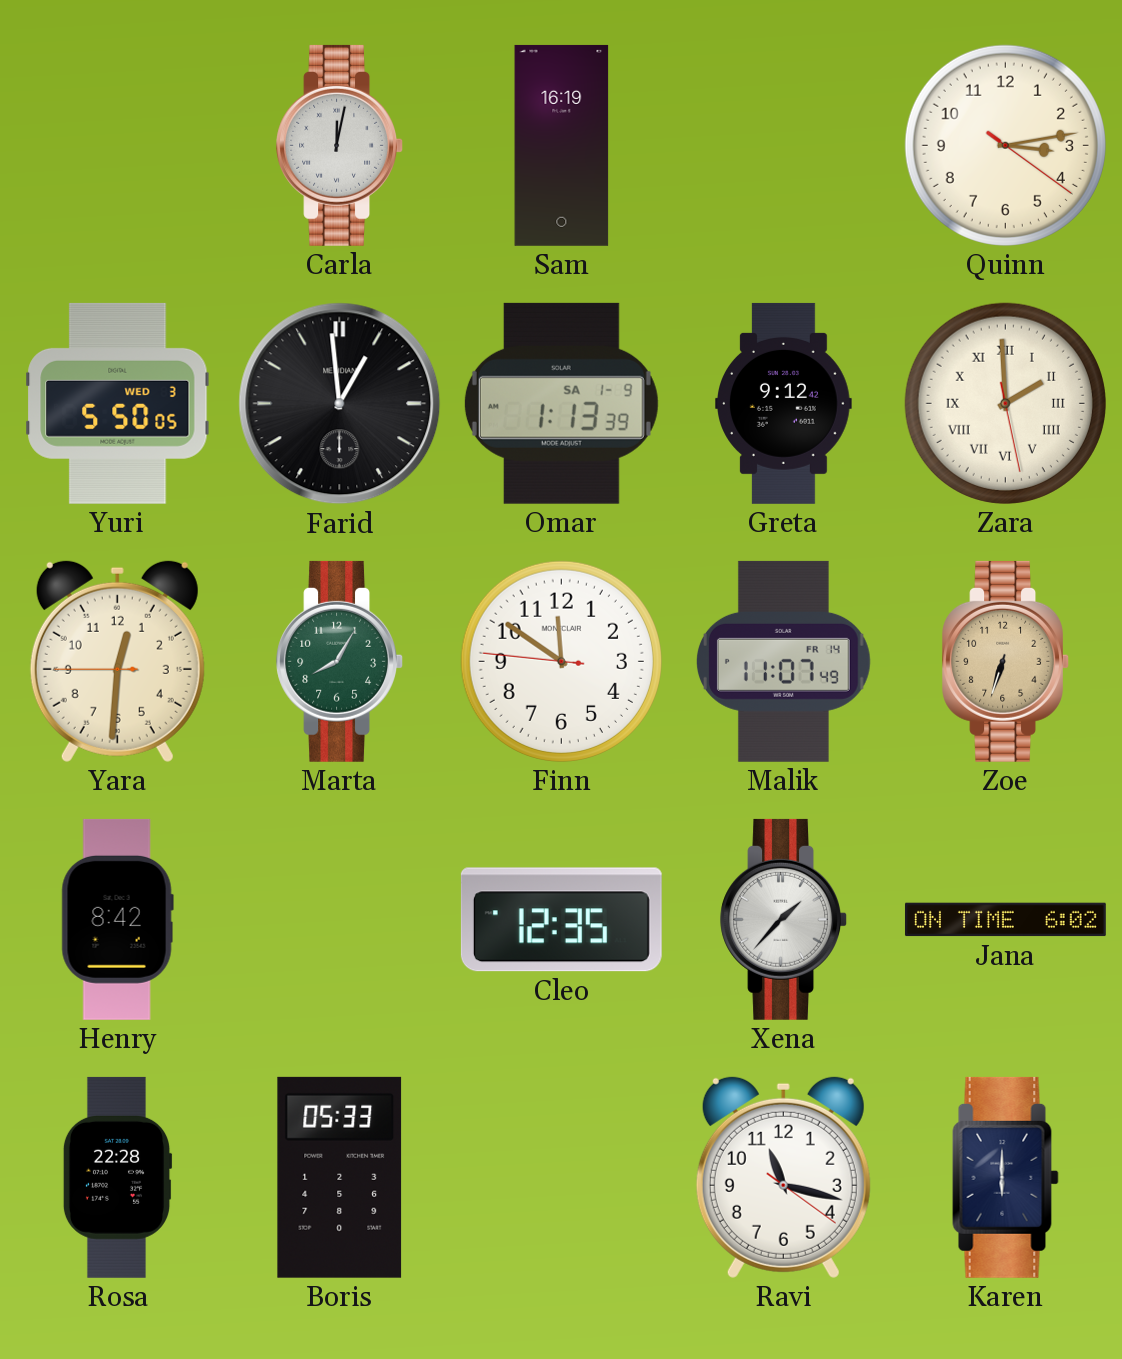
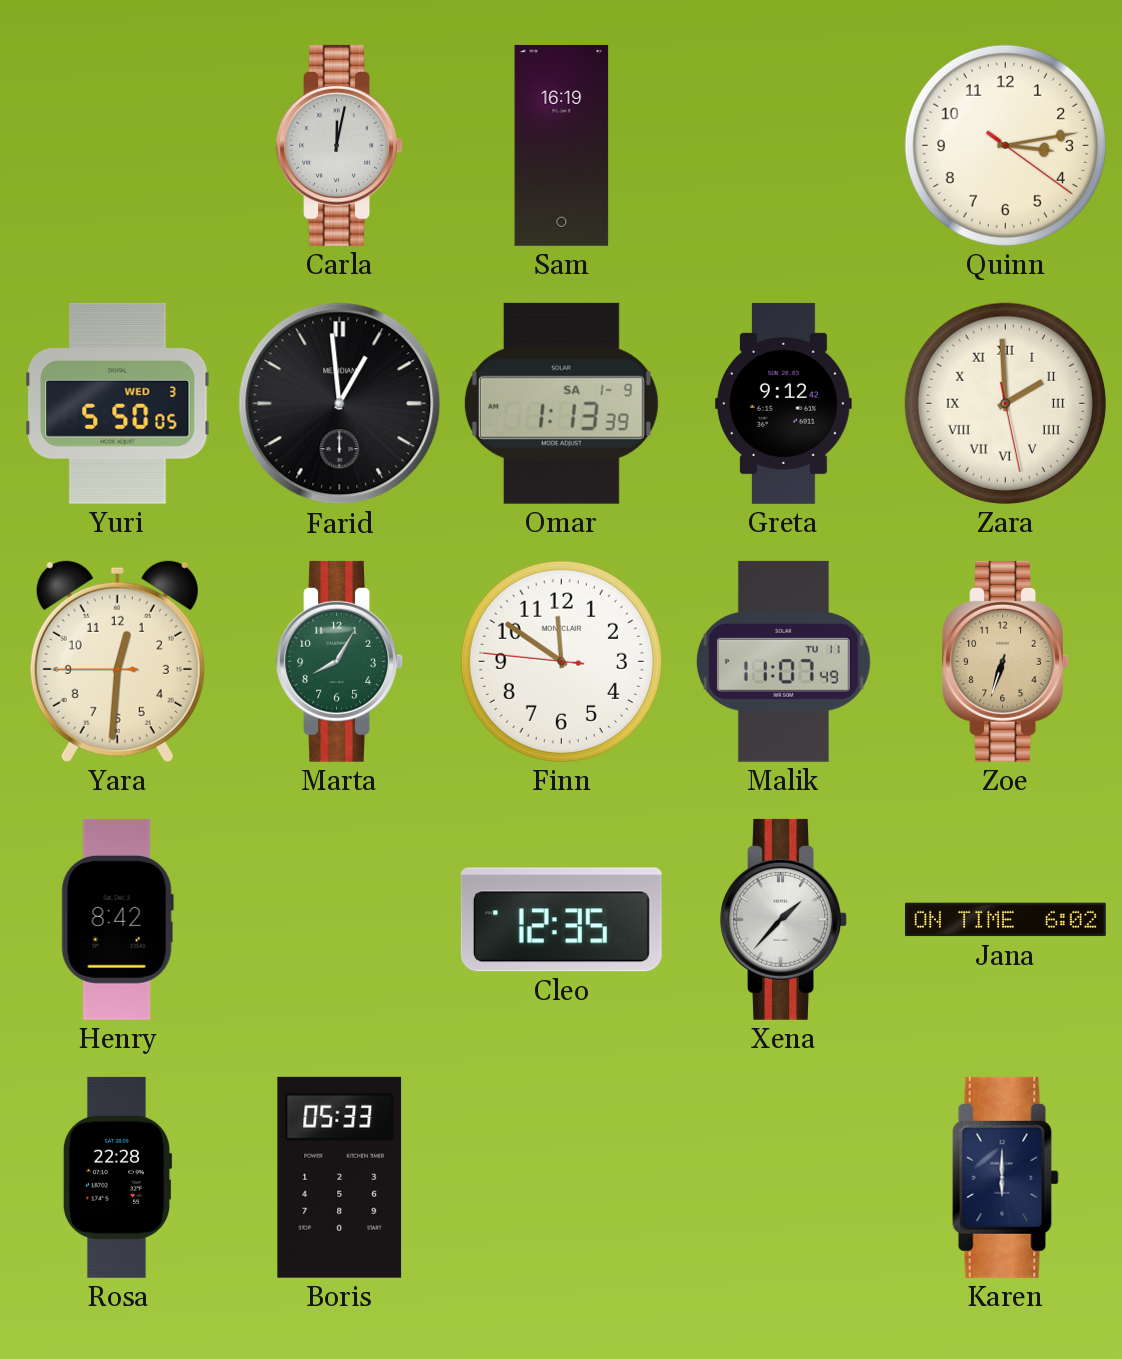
Malik date: FR 14 -> TU 11 (783, 661)
Ravi: 11:17 -> none (783, 1177)
